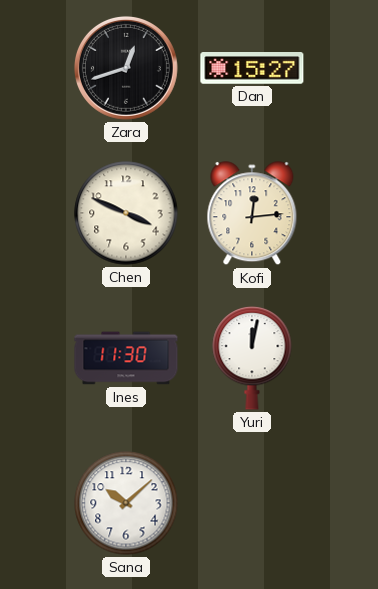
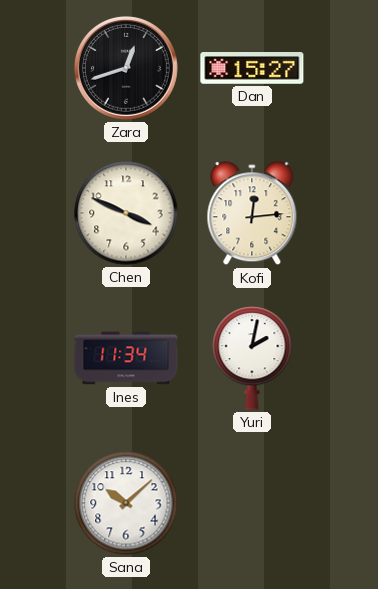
Ines: 11:30 -> 11:34 (126, 358)
Yuri: 12:02 -> 2:02 (252, 358)
